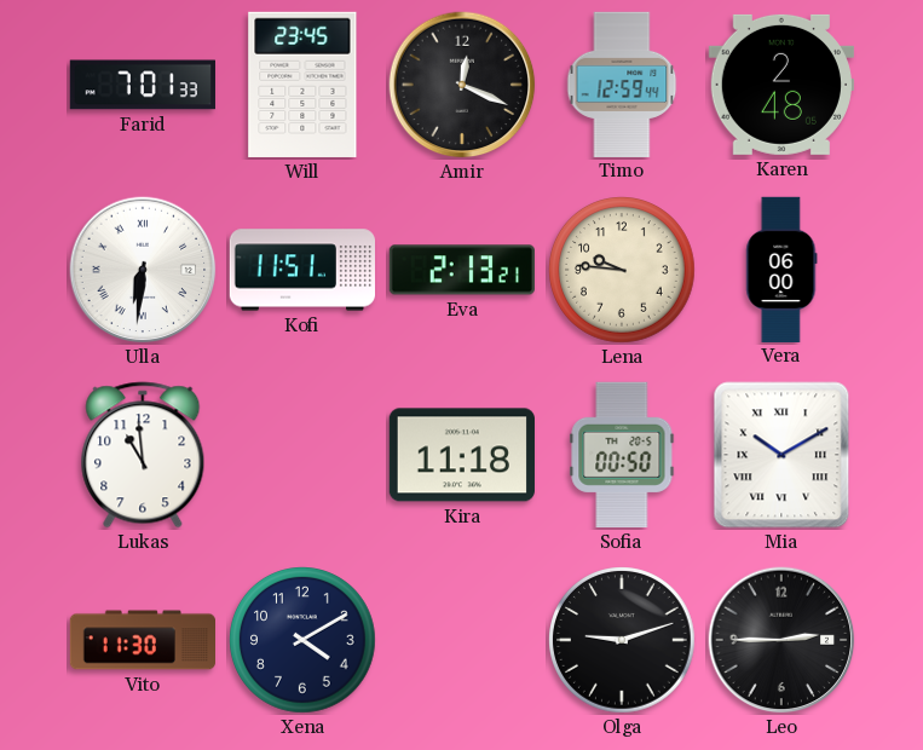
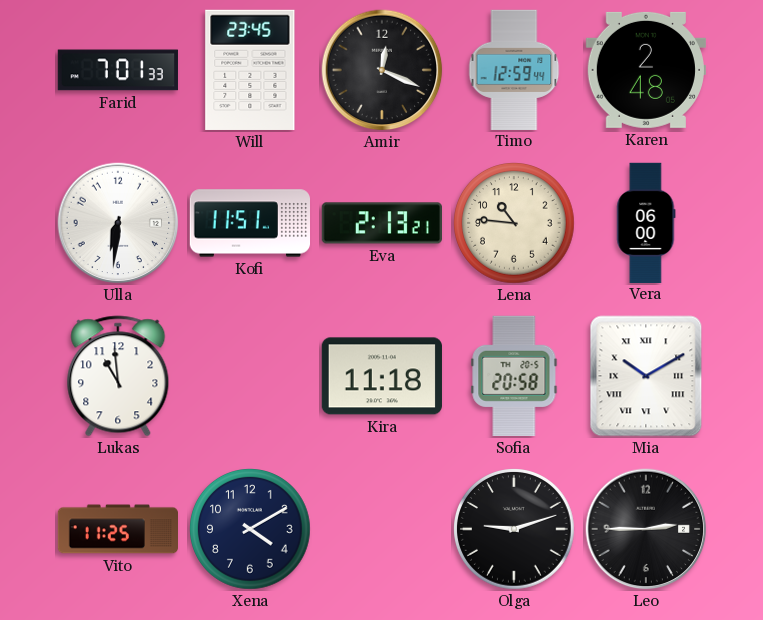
Ulla numerals: Roman -> Arabic (118, 223)
Lena: 9:46 -> 10:46 (514, 223)
Sofia: 00:50 -> 20:58 (514, 376)
Vito: 11:30 -> 11:25 (117, 529)
